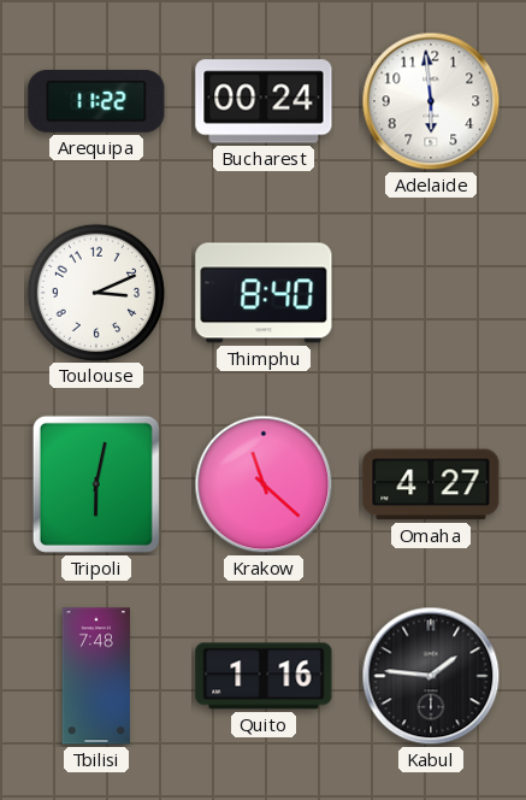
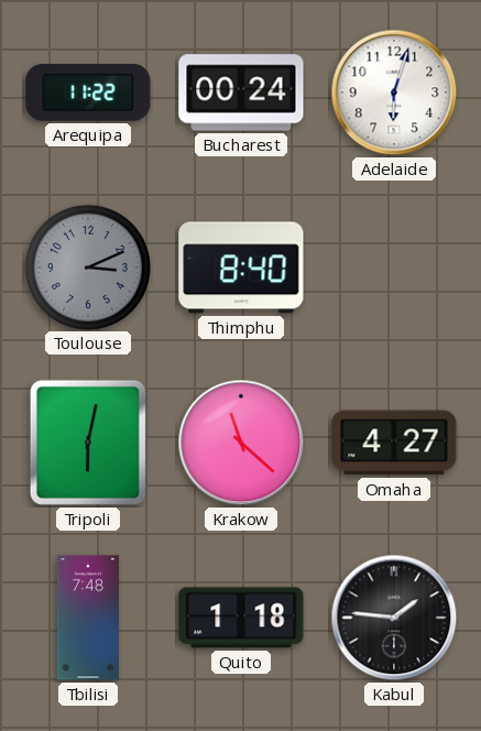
Adelaide: 5:59 -> 6:03 (394, 92)
Toulouse dial: white -> grey (87, 266)
Quito: 1:16 -> 1:18 (241, 618)
